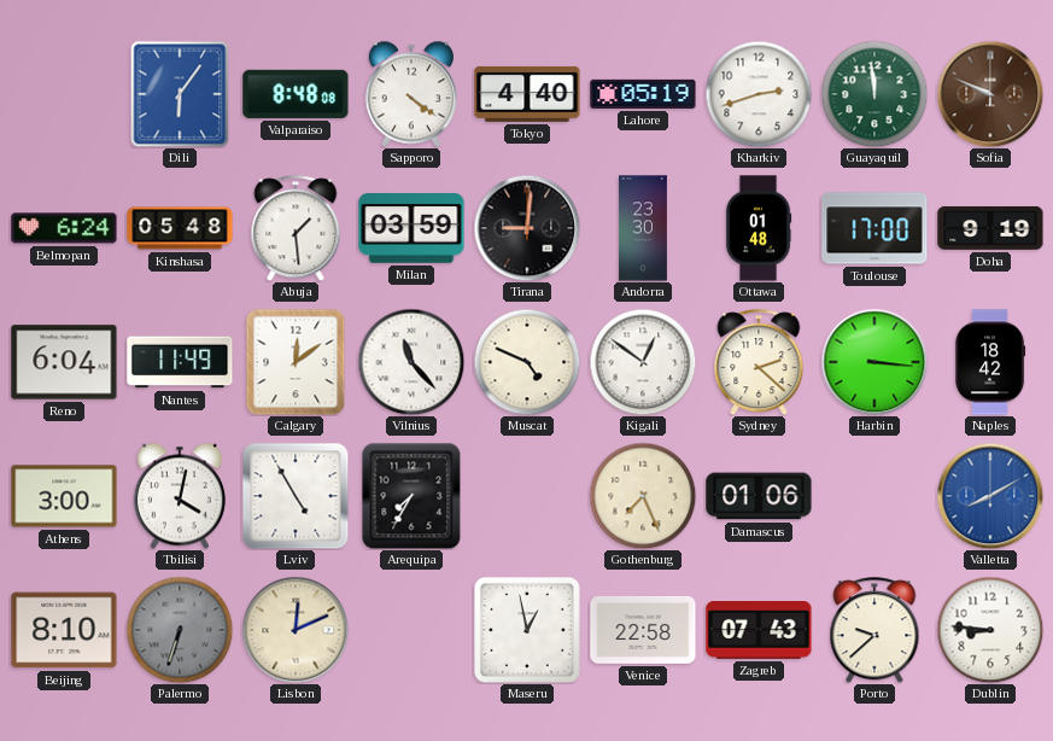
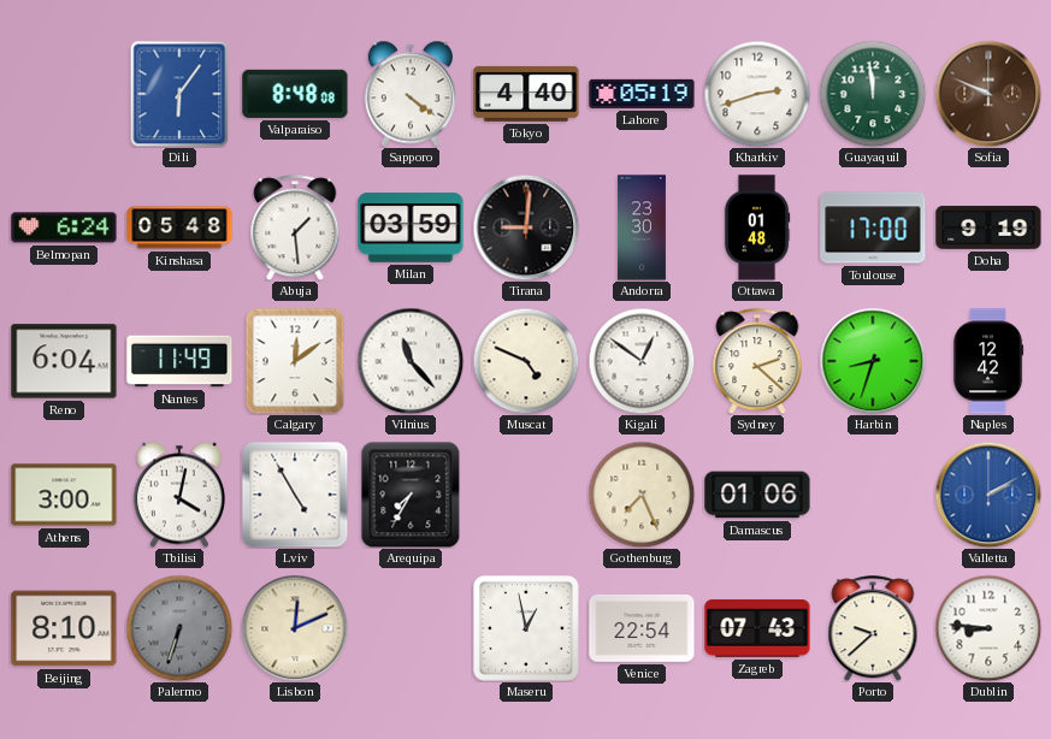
Harbin: 3:16 -> 8:33 (873, 361)
Naples: 18:42 -> 12:42 (988, 361)
Valletta: 8:10 -> 2:10 (988, 495)
Venice: 22:58 -> 22:54 (642, 628)
